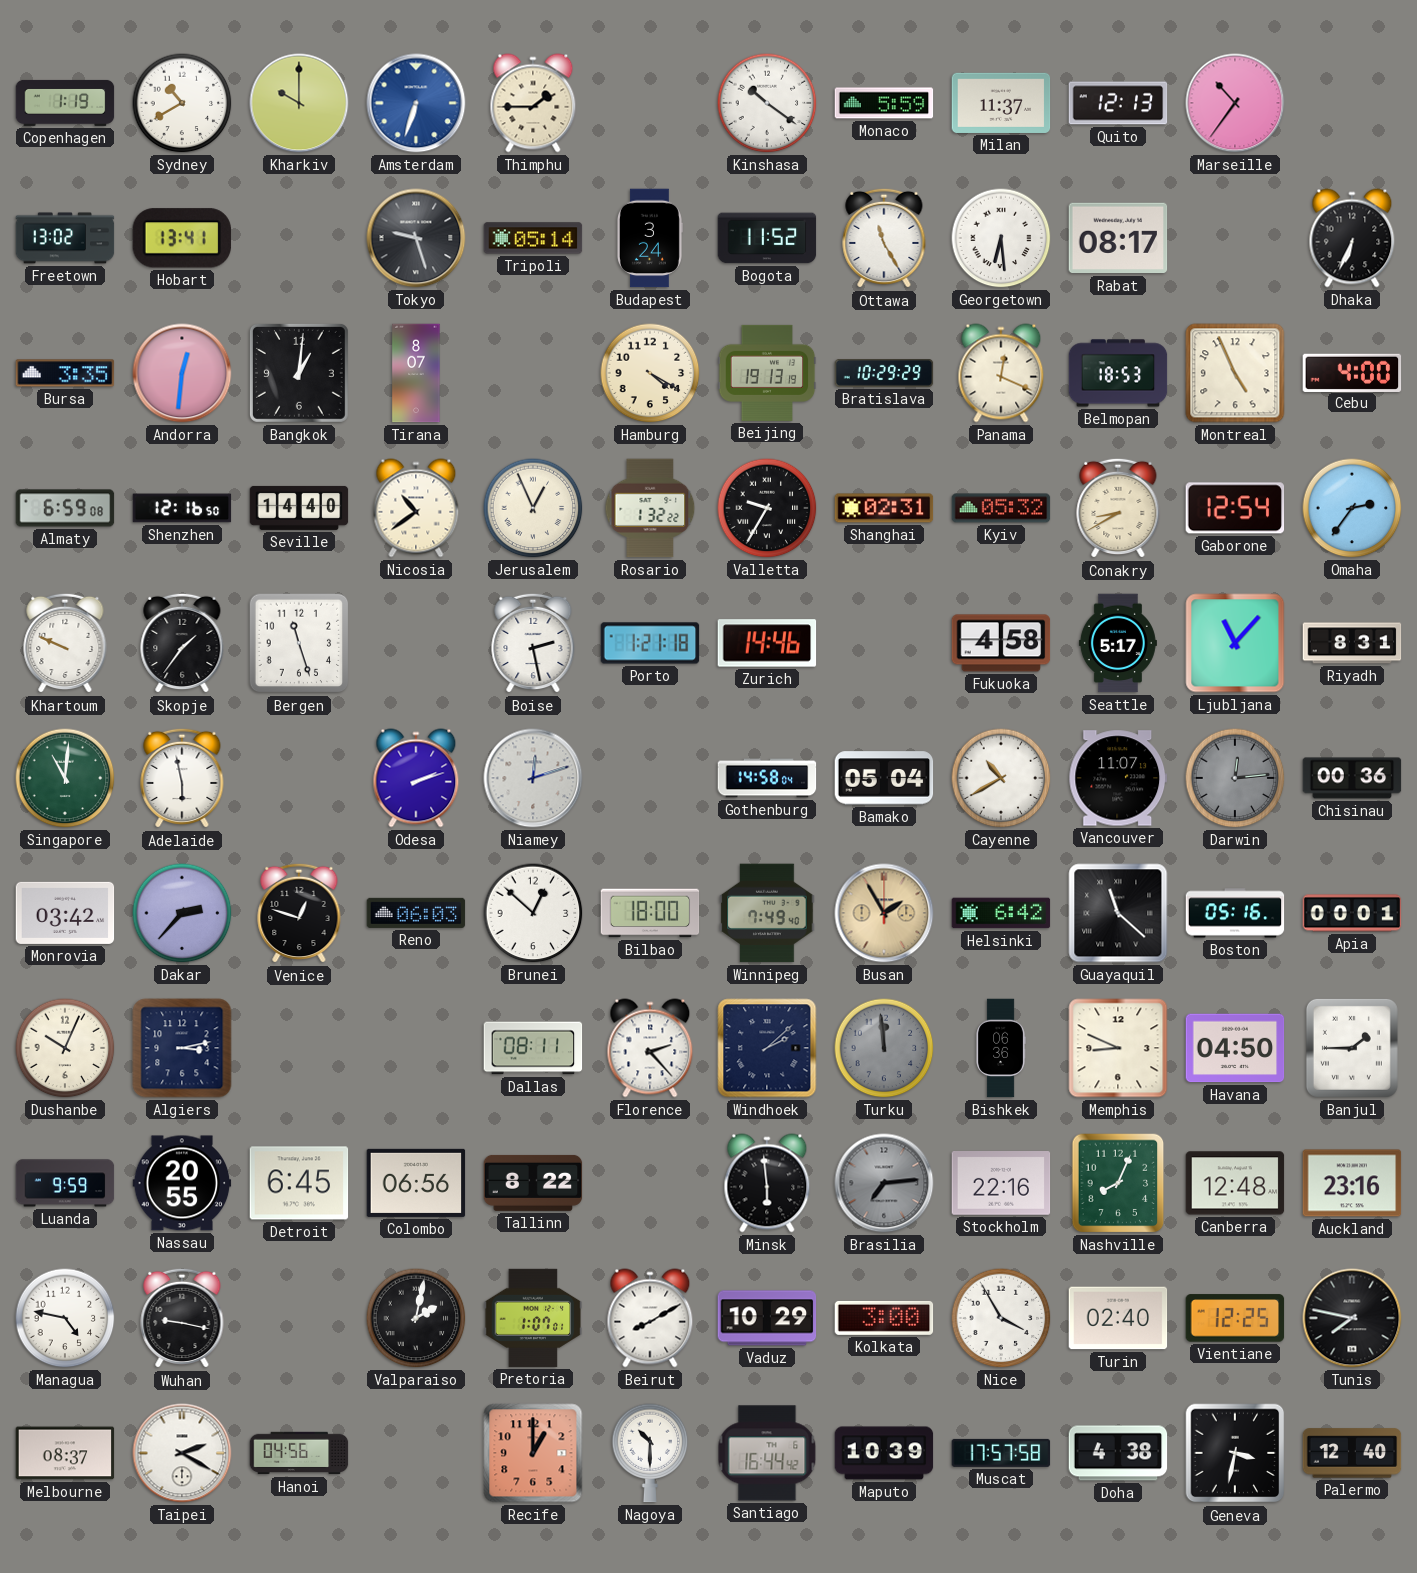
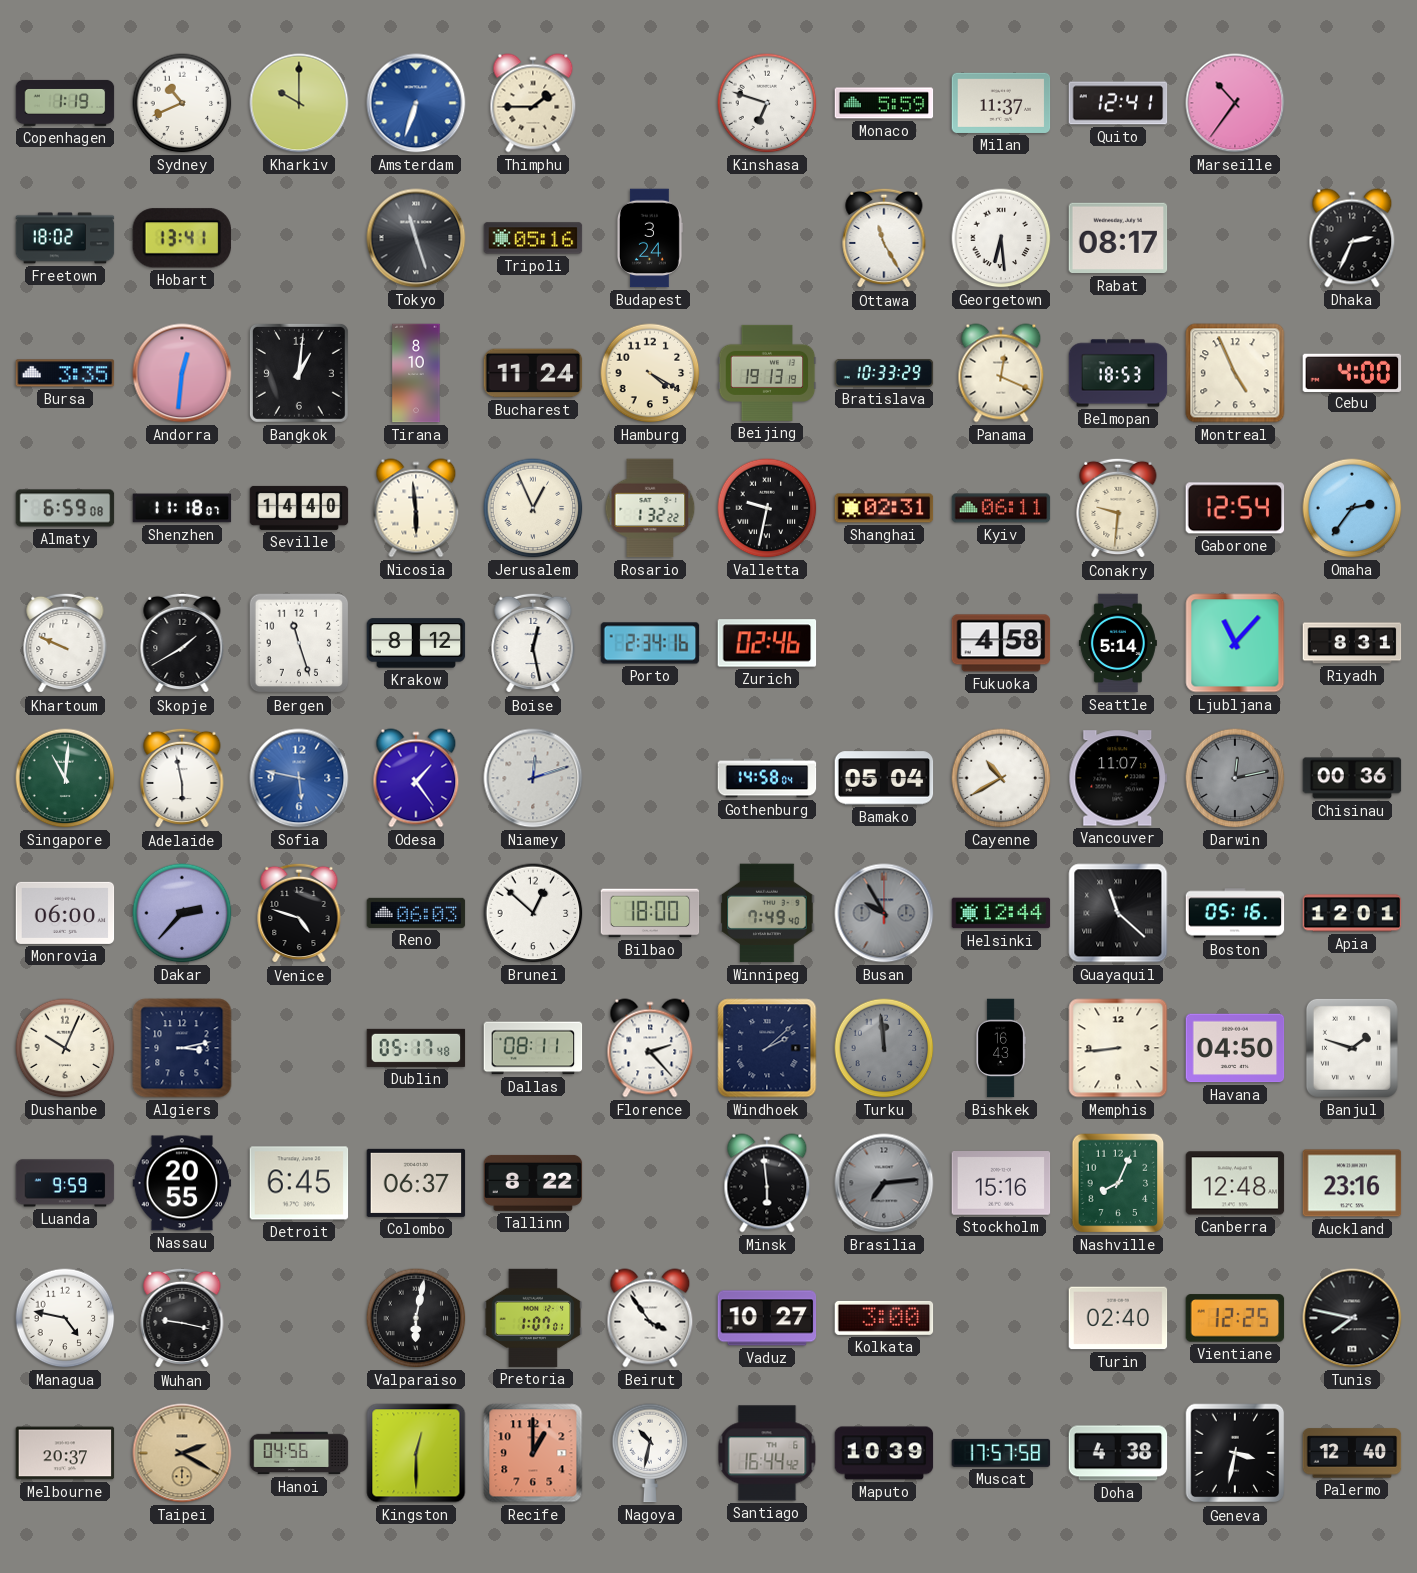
Sydney: 10:40 -> 10:41 (182, 103)
Kinshasa: 10:21 -> 6:48 (767, 103)
Quito: 12:13 -> 12:41 (1118, 103)
Freetown: 13:02 -> 18:02 (65, 238)
Tokyo: 9:27 -> 11:27 (416, 238)
Tripoli: 05:14 -> 05:16 (533, 238)
Bogota: 11:52 -> none (767, 238)
Dhaka: 6:34 -> 2:34 (1352, 238)
Tirana: 8:07 -> 8:10 (416, 373)
Bucharest: none -> 11:24 (533, 373)
Bratislava: 10:29 -> 10:33 (884, 374)
Shenzhen: 12:16 -> 11:18 (182, 508)
Nicosia: 10:39 -> 5:59 (416, 508)
Valletta: 9:35 -> 9:32 (767, 508)
Kyiv: 05:32 -> 06:11 (1001, 508)
Conakry: 8:40 -> 9:31 (1118, 508)
Skopje: 1:36 -> 1:40 (182, 643)
Krakow: none -> 8:12 (416, 643)
Boise: 2:28 -> 12:28 (533, 643)
Porto: 1:21 -> 2:34 (650, 643)
Zurich: 14:46 -> 02:46 (767, 643)
Seattle: 5:17 -> 5:14 (1118, 643)
Sofia: none -> 5:47 (299, 778)
Odesa: 2:12 -> 1:24 (416, 778)
Darwin: 12:14 -> 12:13 (1235, 778)
Monrovia: 03:42 -> 06:00 (65, 913)
Venice: 12:48 -> 4:48 (299, 913)
Busan: 1:55 -> 9:55 (884, 913)
Busan dial: champagne -> grey (884, 913)
Helsinki: 6:42 -> 12:44 (1001, 913)
Apia: 00:01 -> 12:01 (1352, 913)
Dublin: none -> 05:17 (416, 1048)
Bishkek: 06:36 -> 16:43 (1001, 1048)
Memphis: 8:49 -> 8:44 (1118, 1048)
Banjul: 1:45 -> 1:48 (1352, 1048)
Colombo: 06:56 -> 06:37 (416, 1183)
Stockholm: 22:16 -> 15:16 (1001, 1184)
Valparaiso: 2:02 -> 6:02 (416, 1318)
Beirut: 8:10 -> 3:54 (650, 1318)
Vaduz: 10:29 -> 10:27 (767, 1318)
Nice: 3:55 -> none (1001, 1318)
Melbourne: 08:37 -> 20:37 (65, 1453)
Taipei dial: white -> champagne (182, 1453)
Kingston: none -> 12:30 (416, 1453)
Nagoya: 10:30 -> 10:32 (650, 1453)
